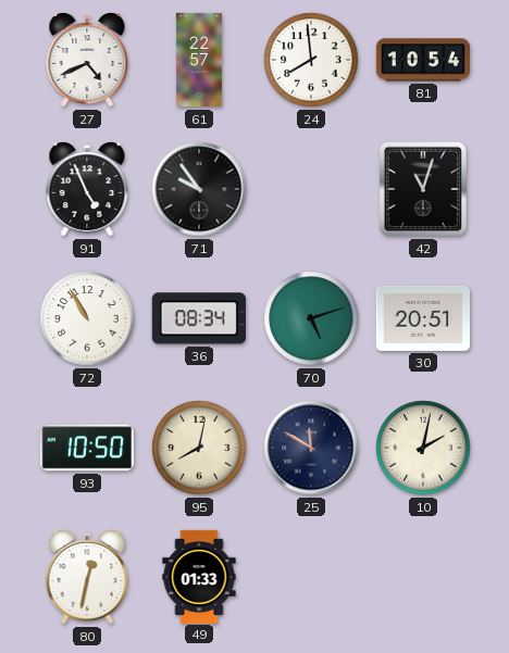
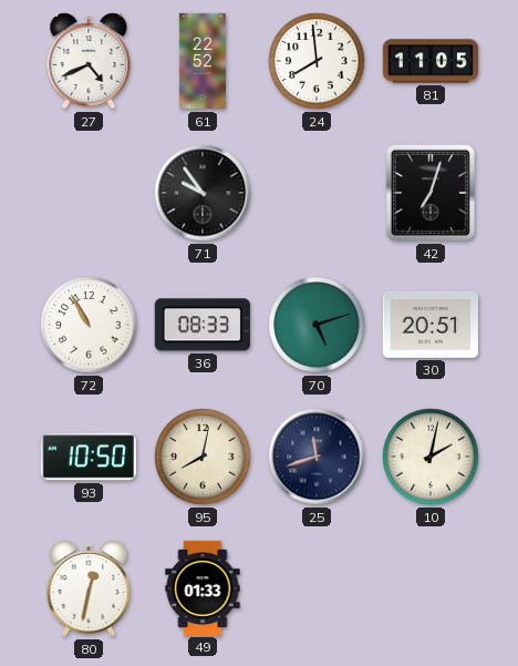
61: 22:57 -> 22:52 (203, 61)
81: 10:54 -> 11:05 (429, 61)
91: 4:56 -> none (87, 189)
42: 11:03 -> 7:03 (431, 193)
36: 08:34 -> 08:33 (203, 325)
25: 11:50 -> 11:42 (317, 457)
